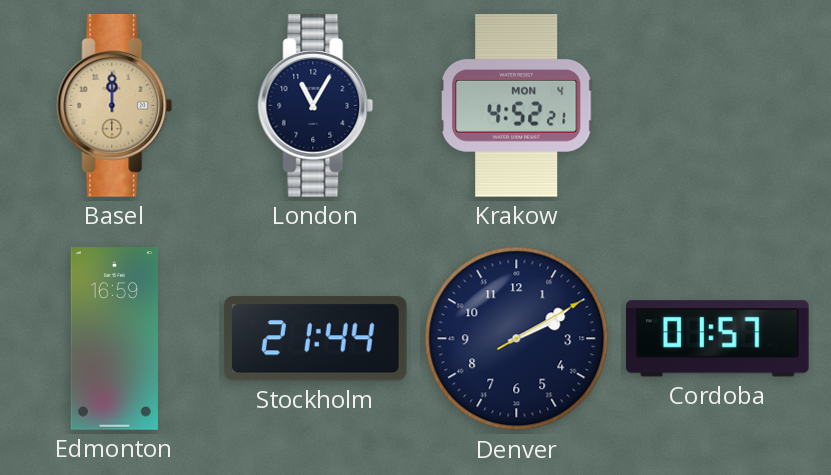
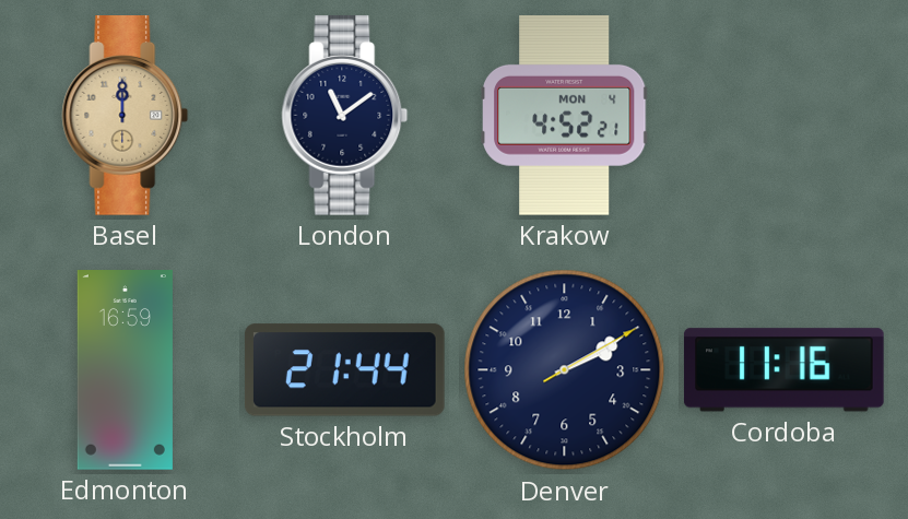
London: 11:05 -> 11:09 (345, 116)
Cordoba: 01:57 -> 11:16 (783, 370)
